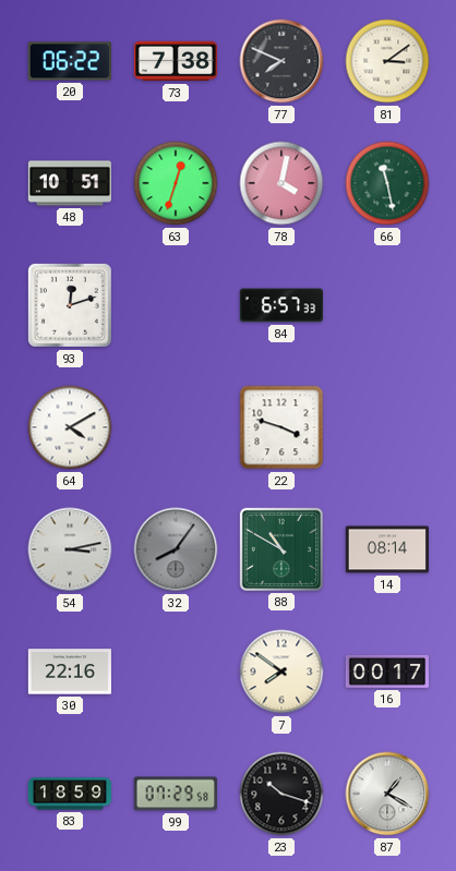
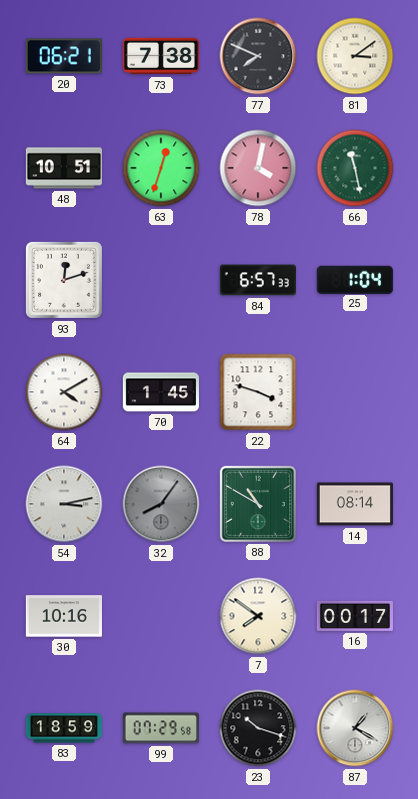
20: 06:22 -> 06:21 (64, 56)
25: none -> 1:04 (355, 279)
70: none -> 1:45 (161, 392)
30: 22:16 -> 10:16 (64, 616)
